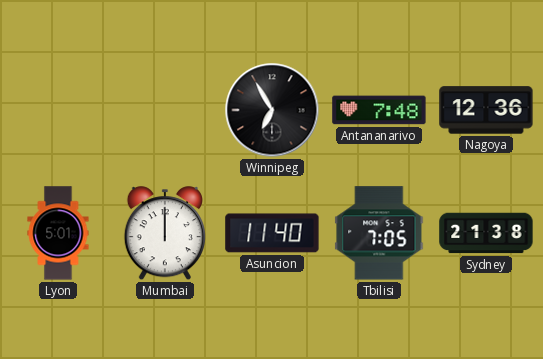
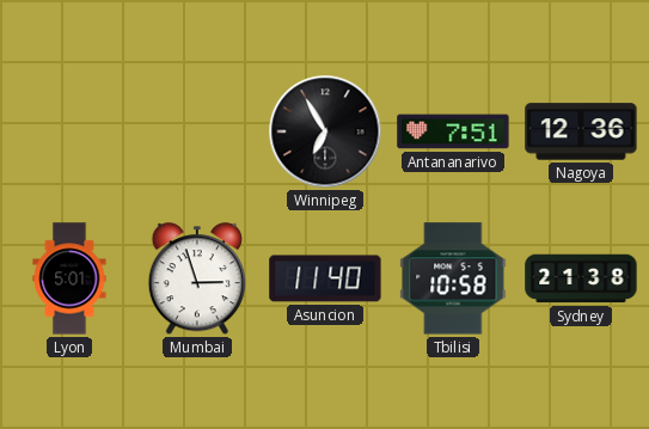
Antananarivo: 7:48 -> 7:51 (453, 131)
Mumbai: 12:00 -> 2:57 (197, 280)
Tbilisi: 7:05 -> 10:58 (453, 278)
